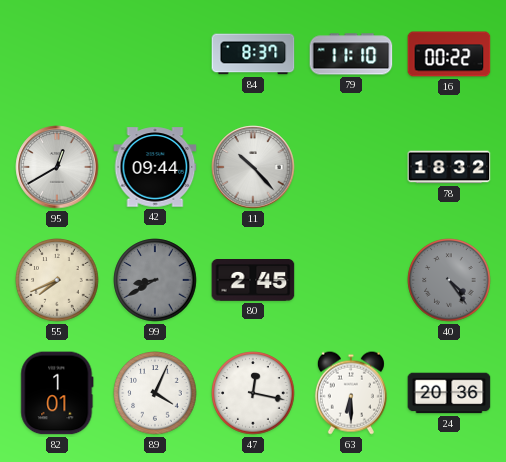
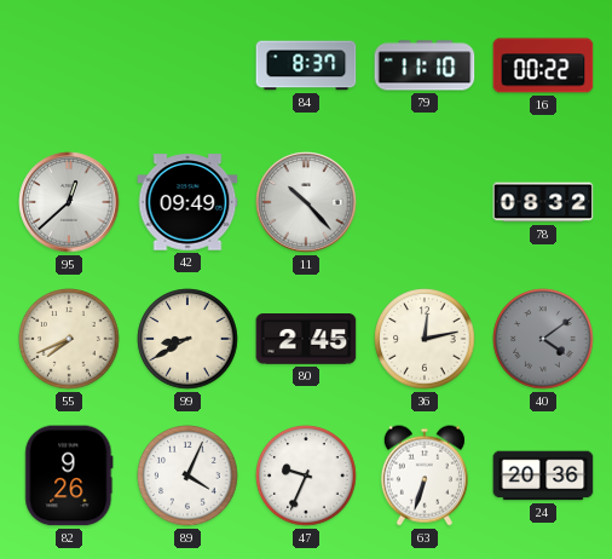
95: 12:40 -> 12:38 (69, 202)
42: 09:44 -> 09:49 (187, 202)
78: 18:32 -> 08:32 (543, 202)
99 dial: grey -> cream (187, 339)
36: none -> 12:13 (425, 339)
40: 4:24 -> 4:09 (543, 339)
82: 1:01 -> 9:26 (69, 476)
47: 12:17 -> 9:34 (306, 476)
63: 6:30 -> 6:33 (425, 476)
